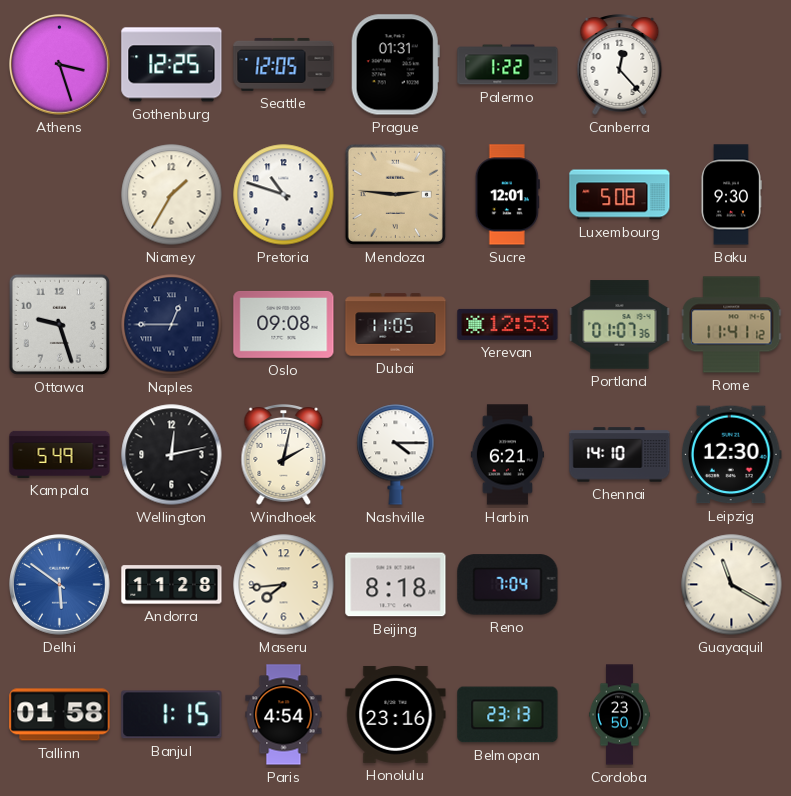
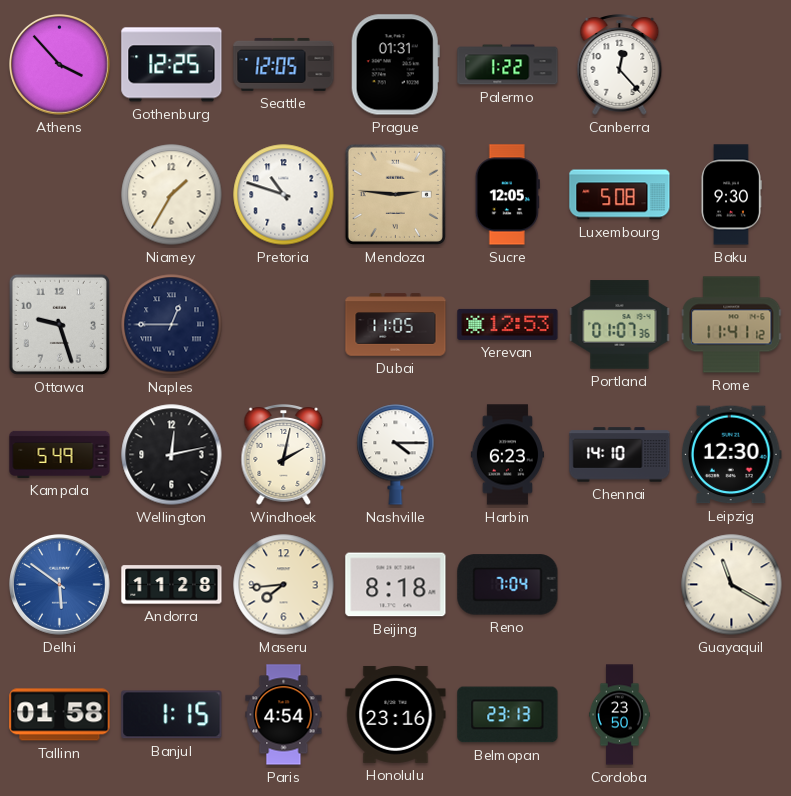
Athens: 3:27 -> 3:53 (60, 65)
Sucre: 12:01 -> 12:05 (507, 195)
Oslo: 09:08 -> none (284, 324)
Harbin: 6:21 -> 6:23 (507, 455)
